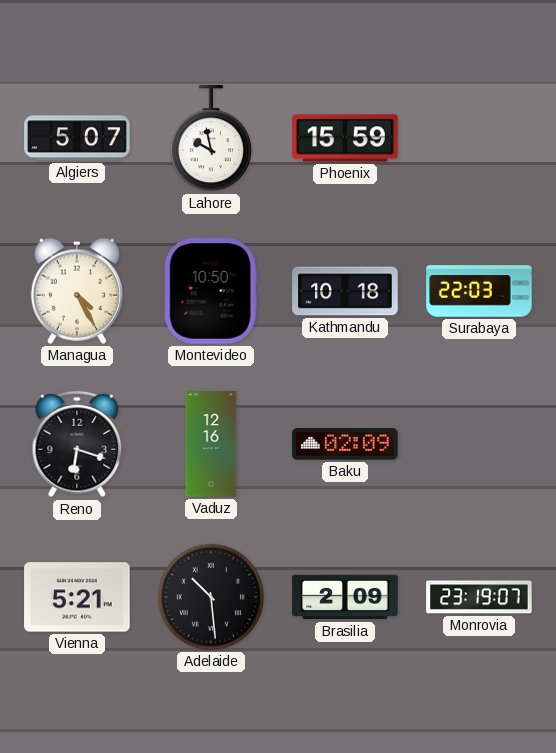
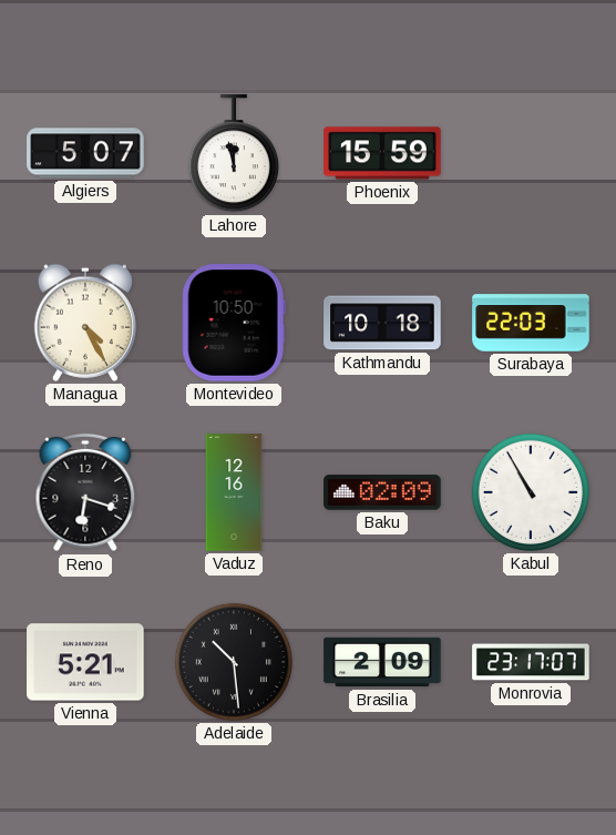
Lahore: 9:58 -> 11:58 (234, 154)
Kabul: none -> 10:55 (531, 492)
Monrovia: 23:19 -> 23:17 (531, 662)
